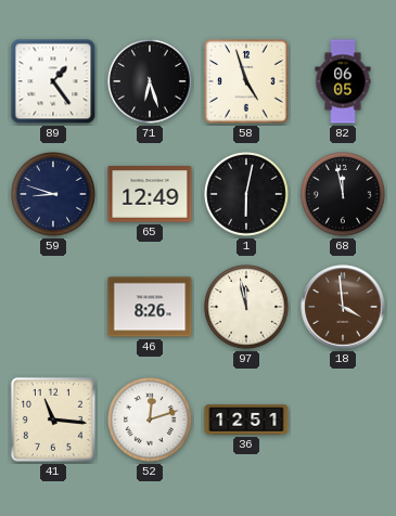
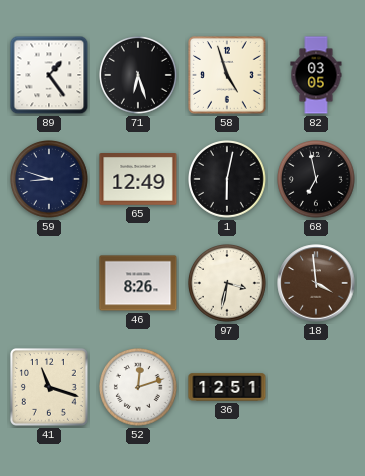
82: 06:05 -> 03:05 (316, 75)
68: 11:58 -> 6:58 (317, 180)
97: 11:58 -> 3:32 (228, 284)
41: 11:16 -> 11:18 (49, 387)
